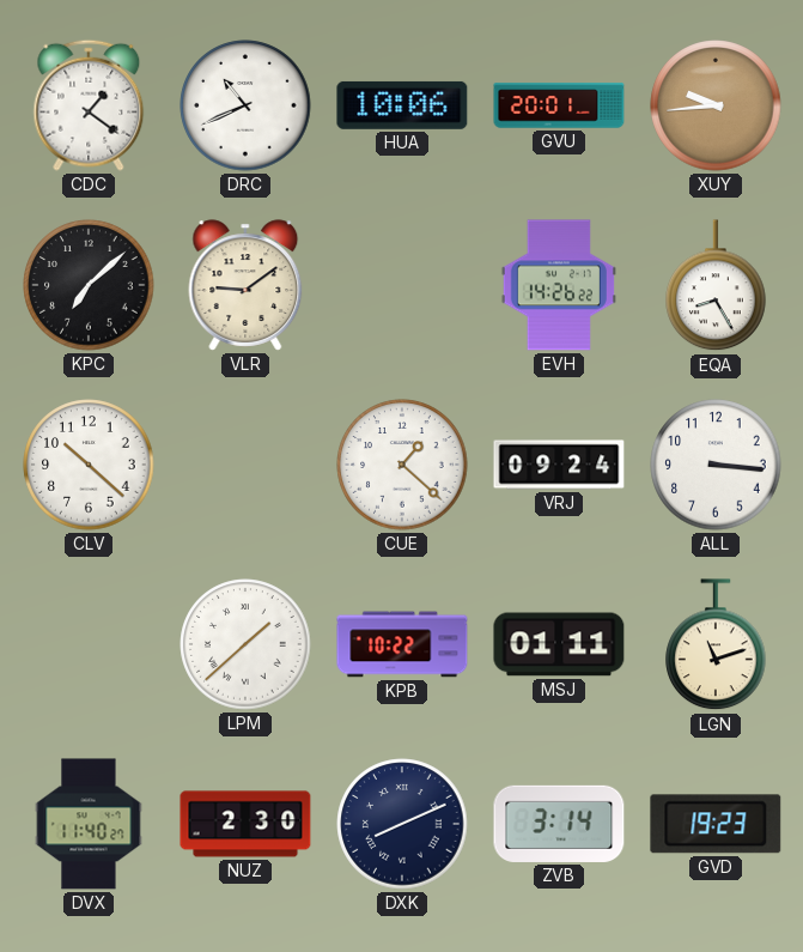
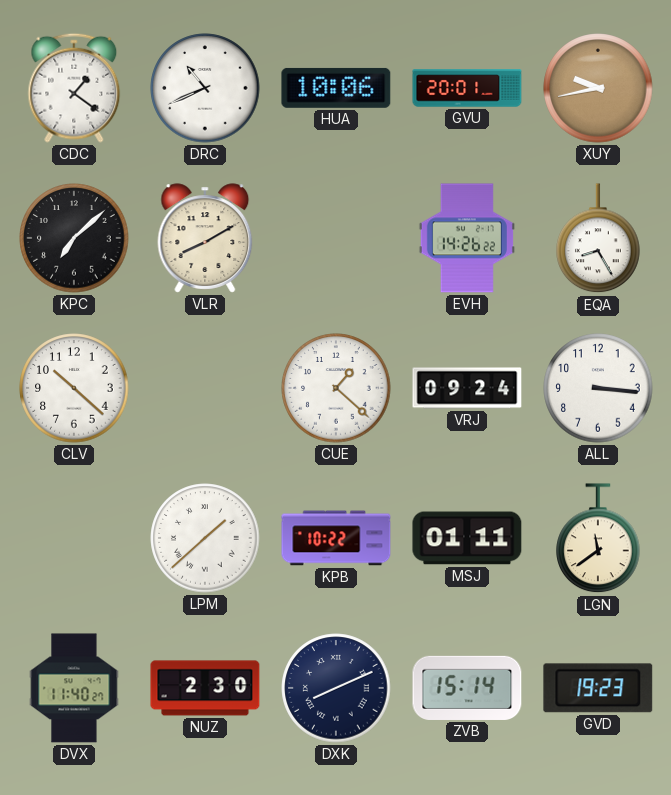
XUY: 9:44 -> 9:43 (598, 88)
VLR: 9:09 -> 8:10 (205, 238)
LGN: 11:12 -> 11:39 (598, 539)
ZVB: 3:14 -> 15:14 (467, 688)
